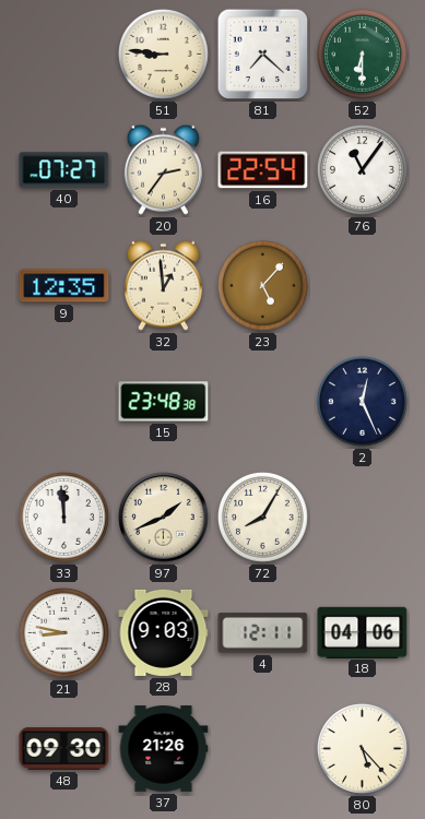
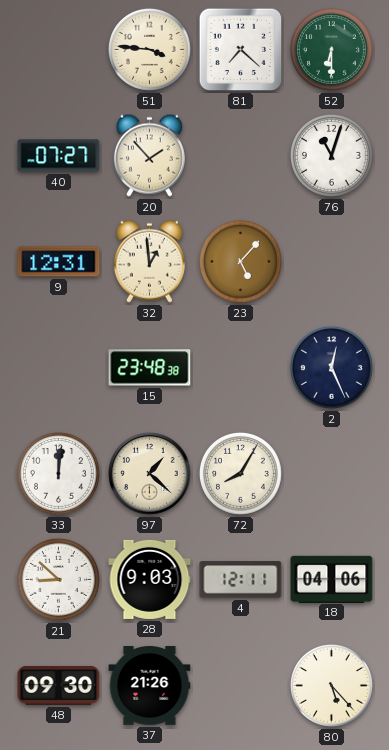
51: 8:46 -> 3:46 (149, 49)
20: 2:36 -> 1:53 (149, 155)
16: 22:54 -> none (263, 170)
76: 11:06 -> 11:03 (331, 155)
9: 12:35 -> 12:31 (59, 262)
33: 11:59 -> 12:01 (58, 473)
97: 1:41 -> 1:22 (150, 474)
21: 8:47 -> 8:52 (58, 579)
